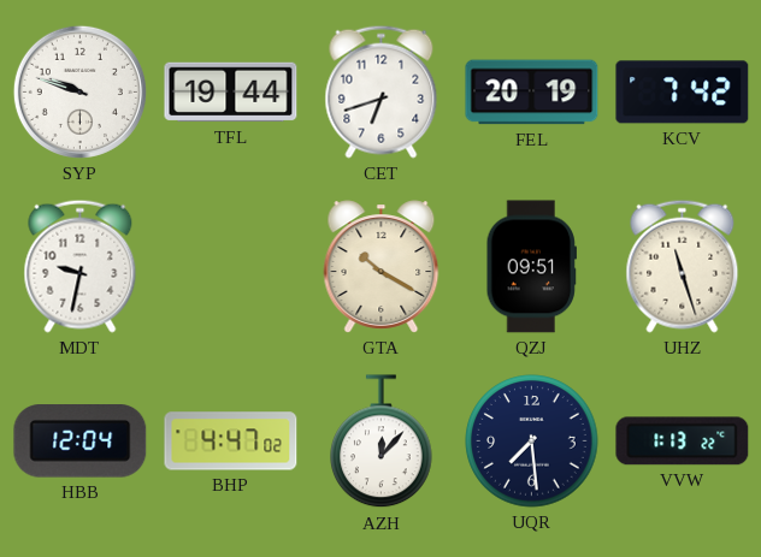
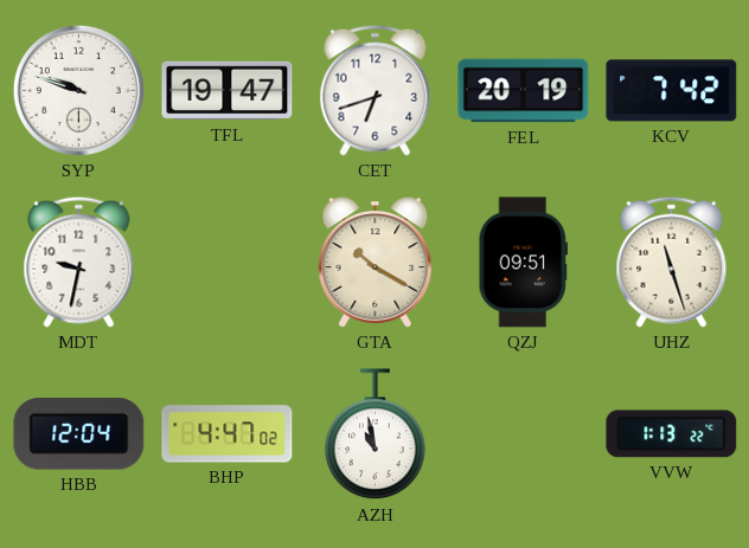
TFL: 19:44 -> 19:47 (228, 91)
AZH: 12:07 -> 10:58 (376, 434)
UQR: 7:29 -> none (532, 442)
